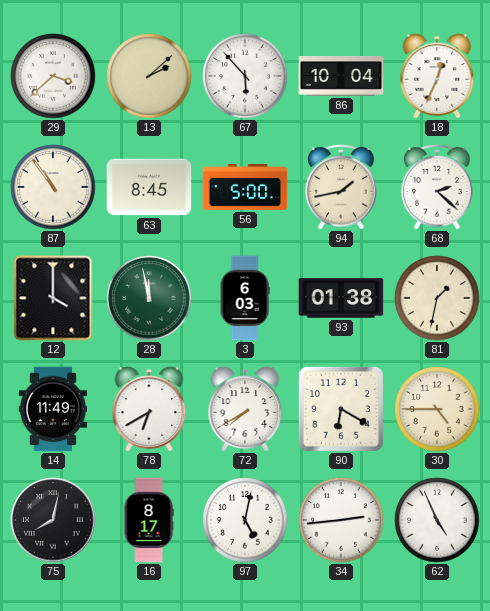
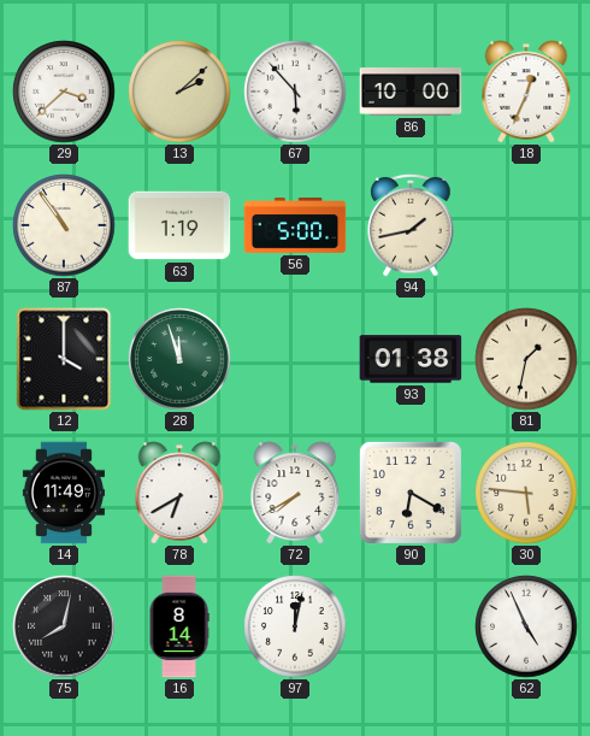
86: 10:04 -> 10:00 (411, 93)
63: 8:45 -> 1:19 (179, 225)
68: 2:22 -> none (437, 187)
28: 11:58 -> 11:57 (179, 359)
3: 6:03 -> none (245, 298)
30: 4:45 -> 5:46 (526, 493)
16: 8:17 -> 8:14 (179, 626)
97: 5:02 -> 12:02 (295, 626)
34: 2:44 -> none (341, 520)
